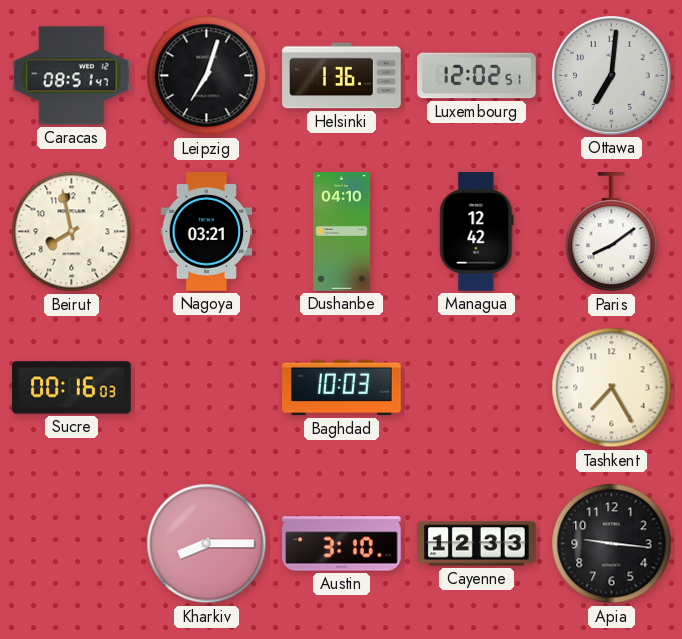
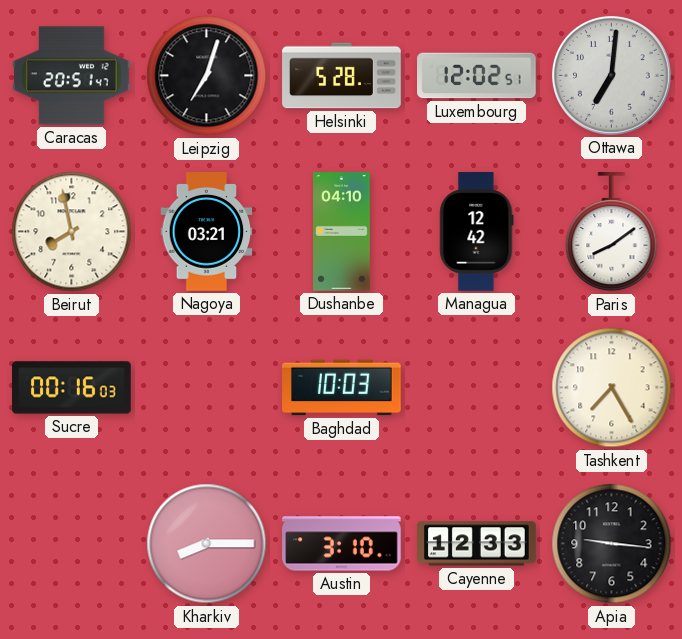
Caracas: 08:51 -> 20:51 (72, 76)
Helsinki: 1:36 -> 5:28 (342, 76)
